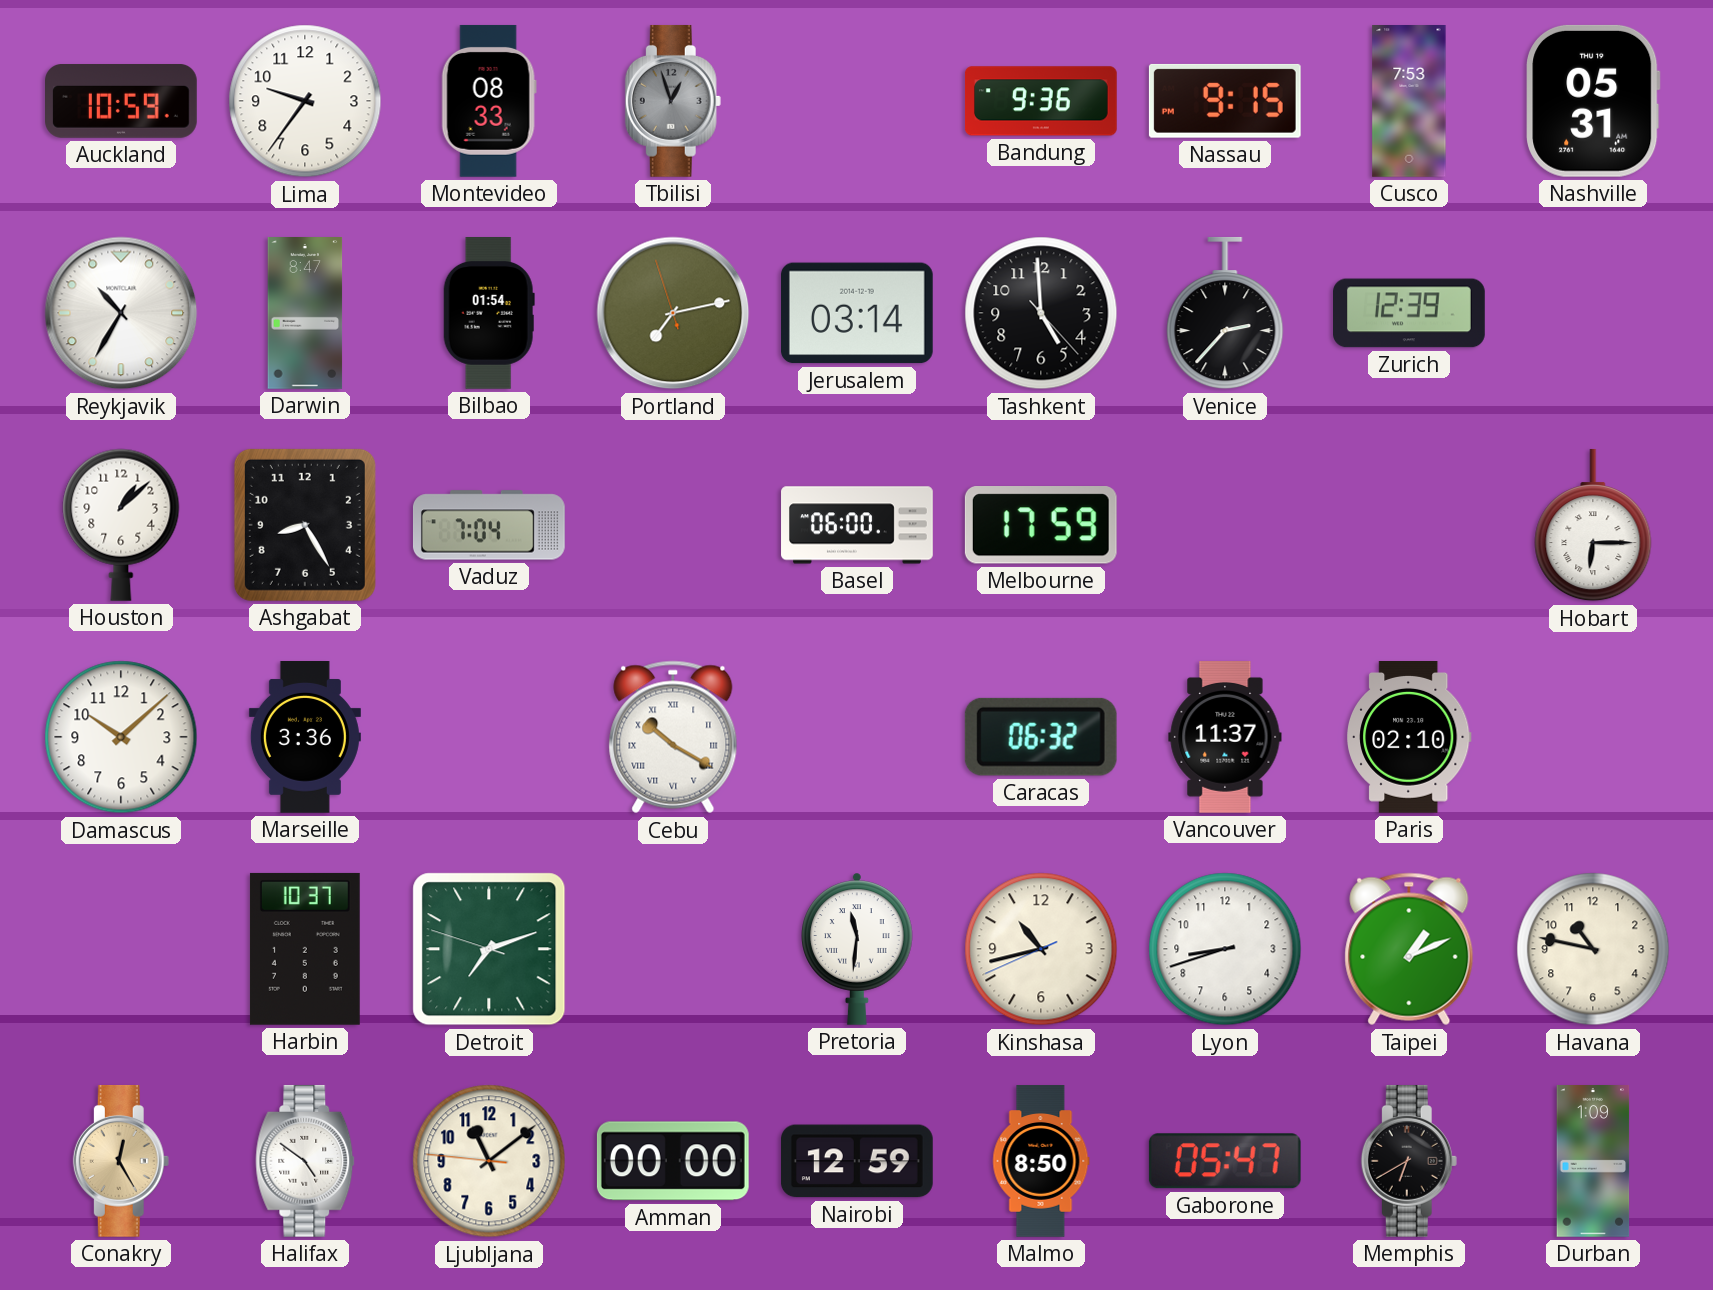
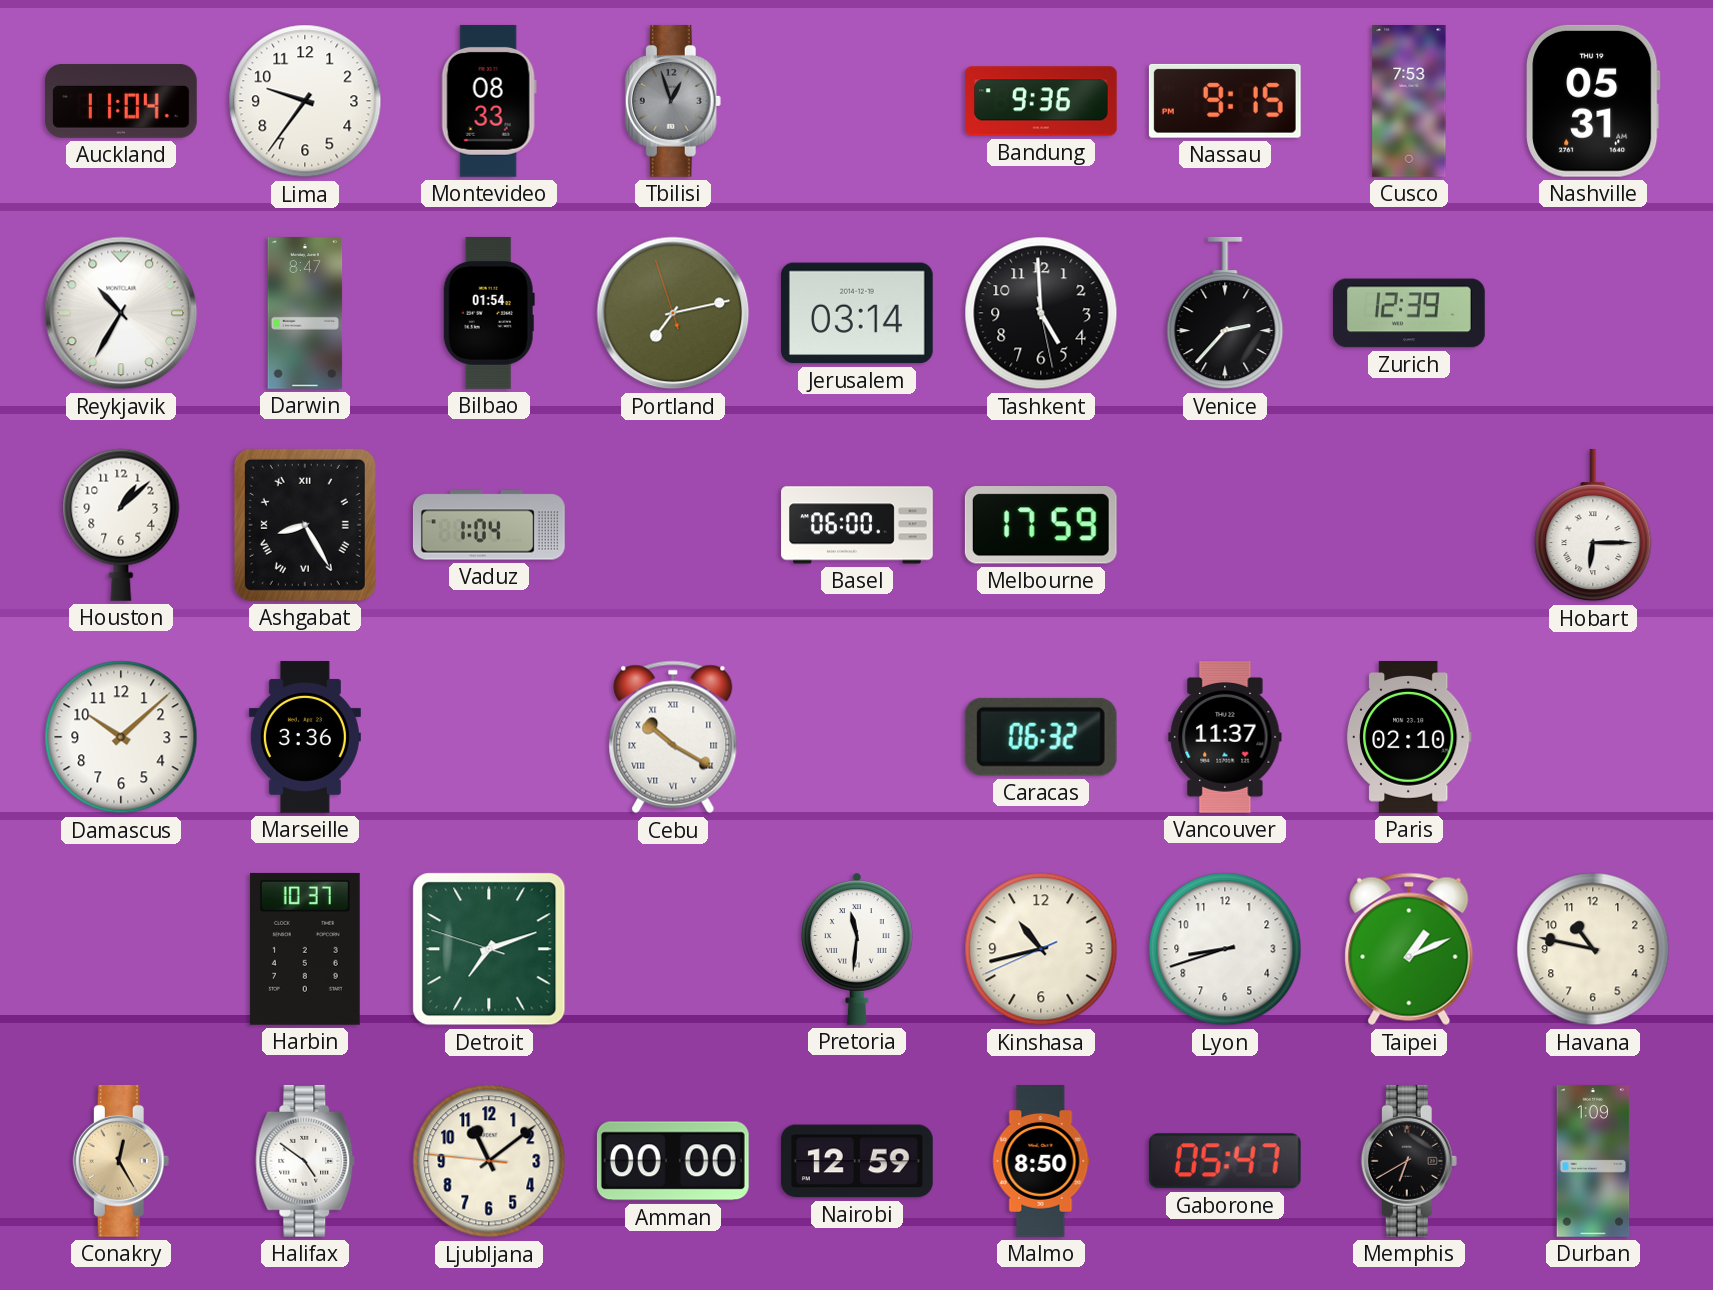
Auckland: 10:59 -> 11:04 (122, 102)
Tashkent: 4:59:23 -> 4:59:28 (1041, 313)
Ashgabat numerals: Arabic -> Roman (305, 525)
Vaduz: 7:04 -> 1:04 (489, 525)
